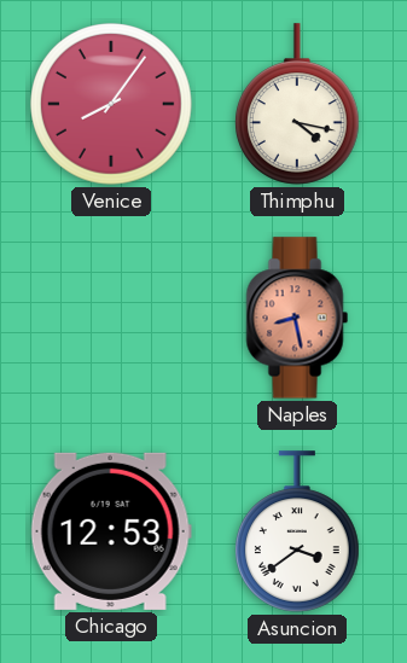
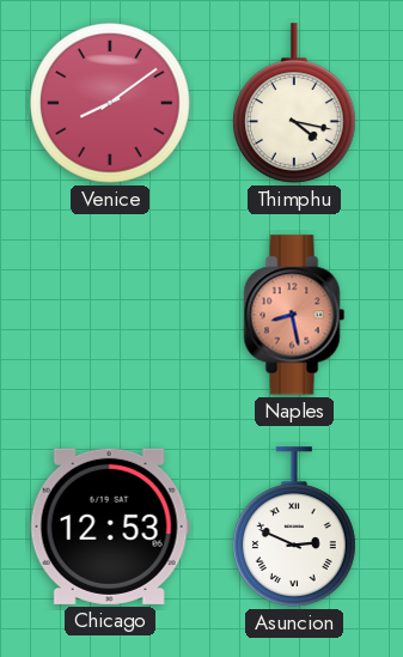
Venice: 8:06 -> 8:09 (110, 103)
Asuncion: 3:39 -> 2:49 (295, 527)
